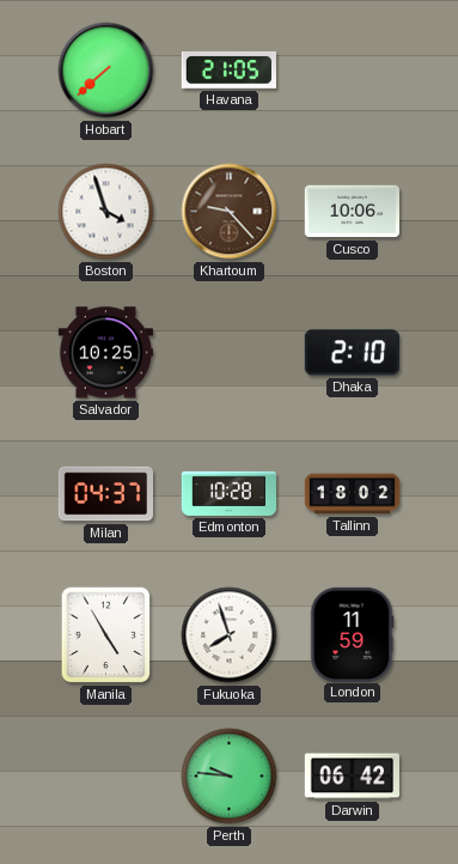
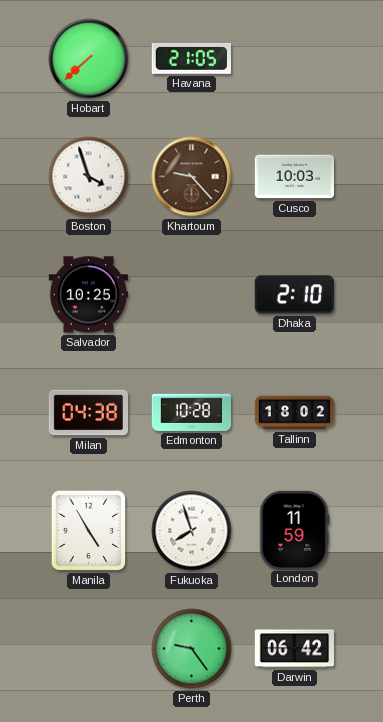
Cusco: 10:06 -> 10:03 (294, 177)
Milan: 04:37 -> 04:38 (88, 413)
Perth: 9:46 -> 9:24 (192, 649)
